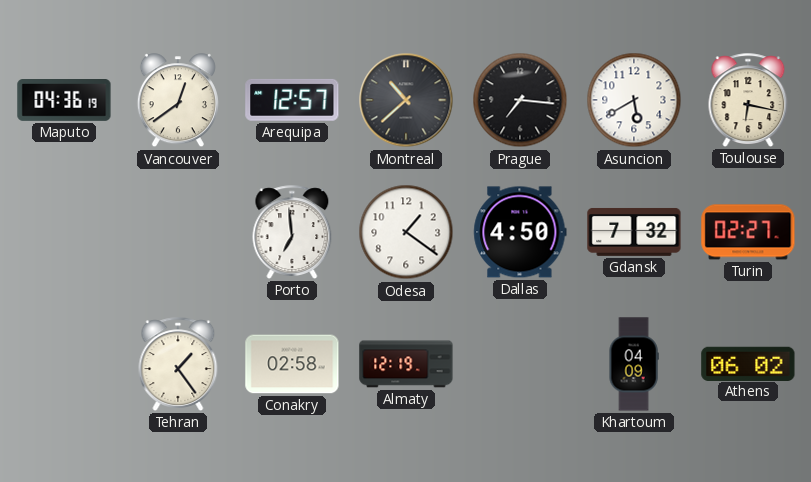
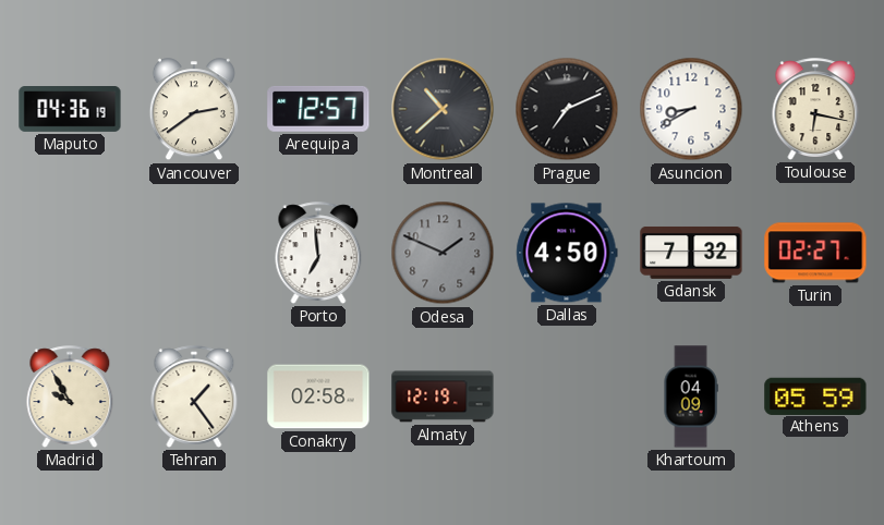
Vancouver: 12:39 -> 2:39 (194, 110)
Prague: 7:16 -> 7:11 (567, 109)
Asuncion: 5:40 -> 8:40 (691, 109)
Odesa: 1:21 -> 1:49 (443, 253)
Odesa dial: white -> grey (443, 253)
Madrid: none -> 9:55 (70, 396)
Athens: 06:02 -> 05:59 (815, 395)
